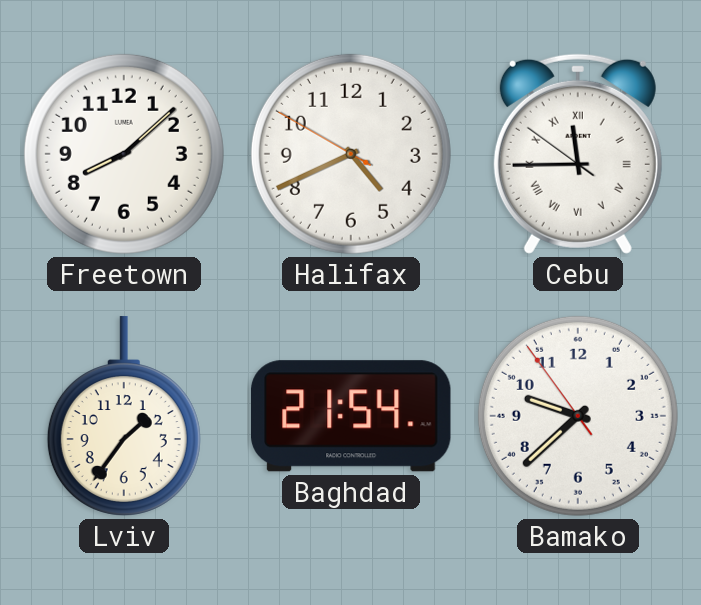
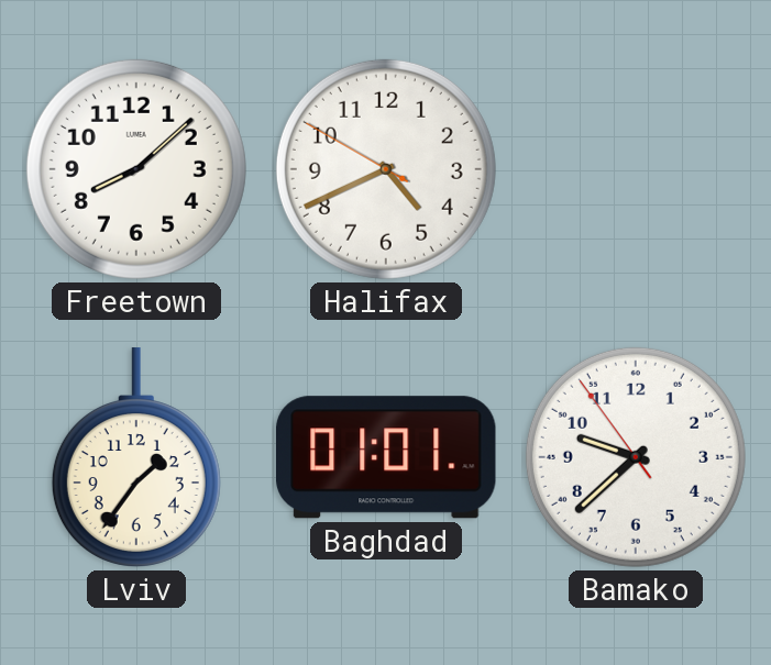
Cebu: 11:44 -> none (578, 154)
Baghdad: 21:54 -> 01:01 (387, 457)
